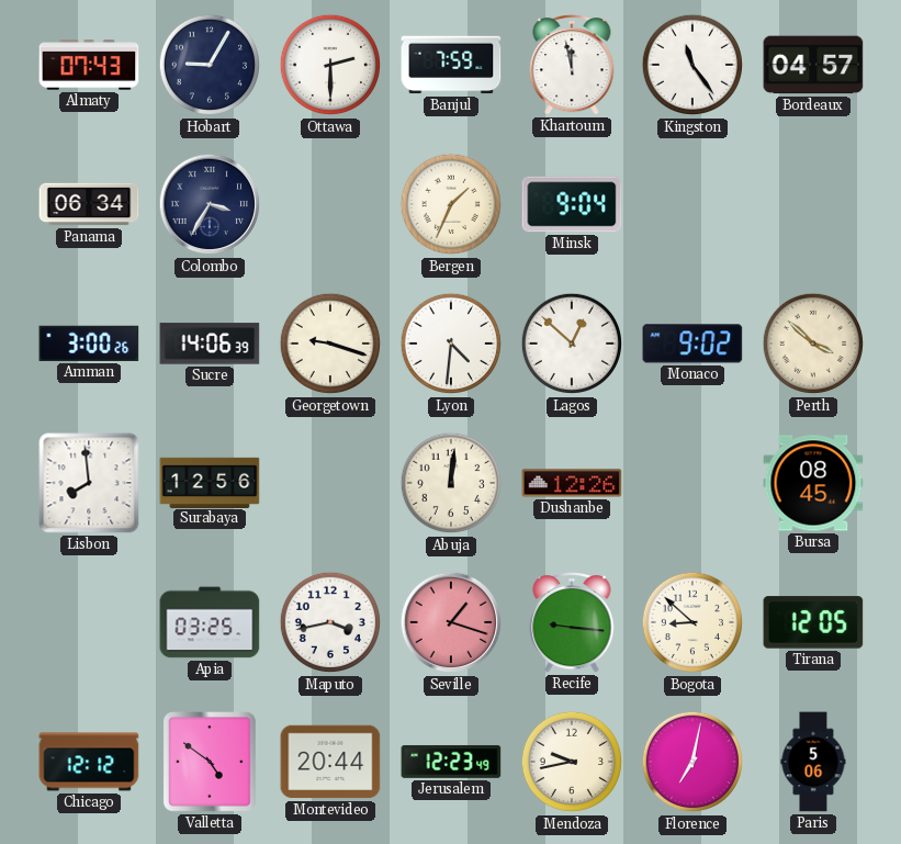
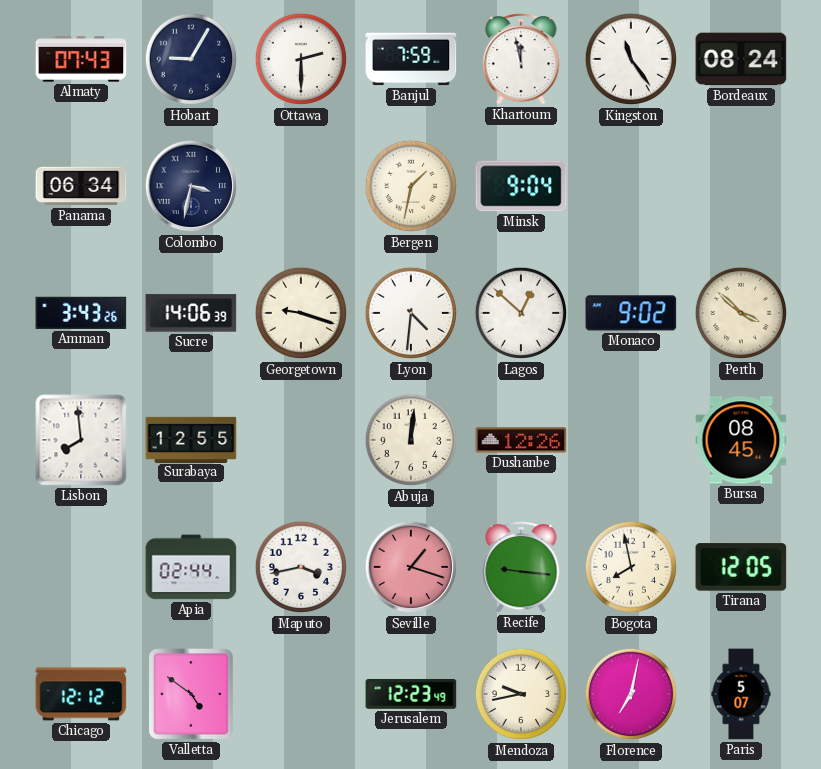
Bordeaux: 04:57 -> 08:24 (741, 59)
Colombo: 3:35 -> 3:32 (191, 186)
Bergen: 1:34 -> 1:32 (411, 186)
Amman: 3:00 -> 3:43 (81, 313)
Surabaya: 12:56 -> 12:55 (191, 439)
Apia: 03:25 -> 02:44 (191, 567)
Bogota: 8:52 -> 7:58 (631, 567)
Montevideo: 20:44 -> none (330, 762)
Paris: 5:06 -> 5:07 (741, 694)
